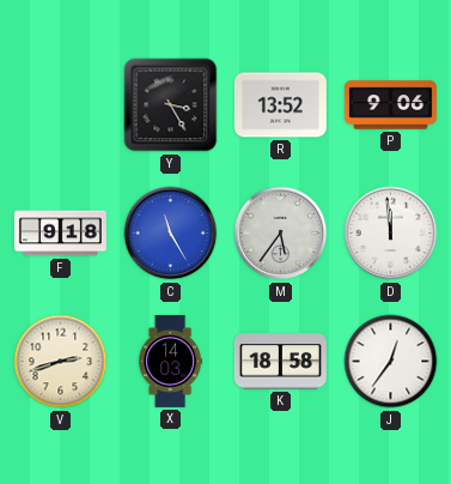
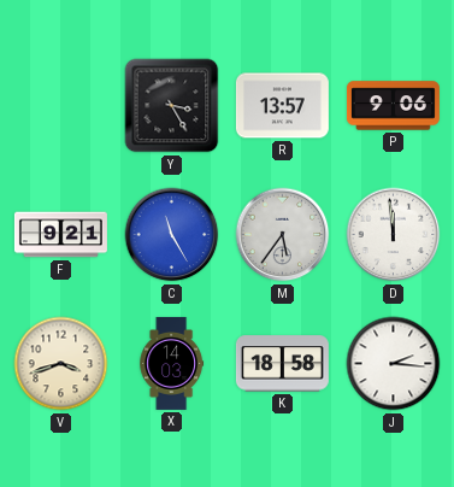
R: 13:52 -> 13:57 (282, 106)
F: 9:18 -> 9:21 (60, 235)
V: 2:42 -> 3:42 (61, 364)
J: 12:36 -> 2:16 (394, 364)
